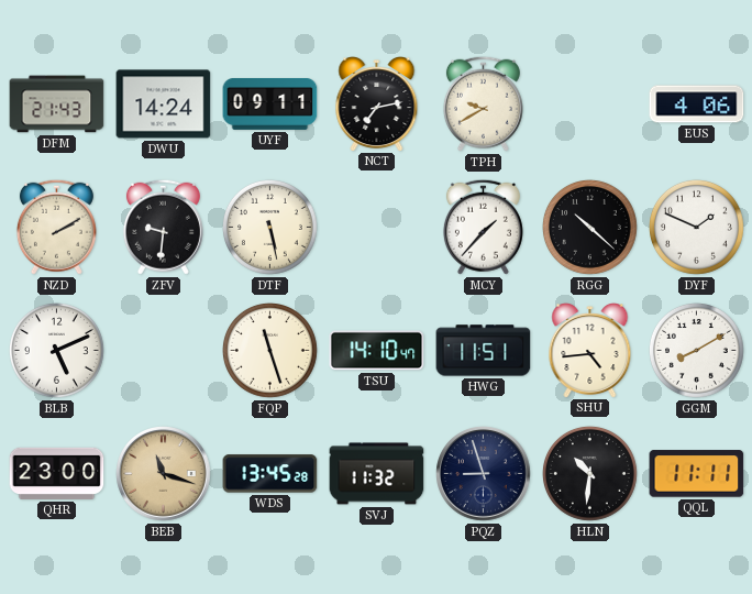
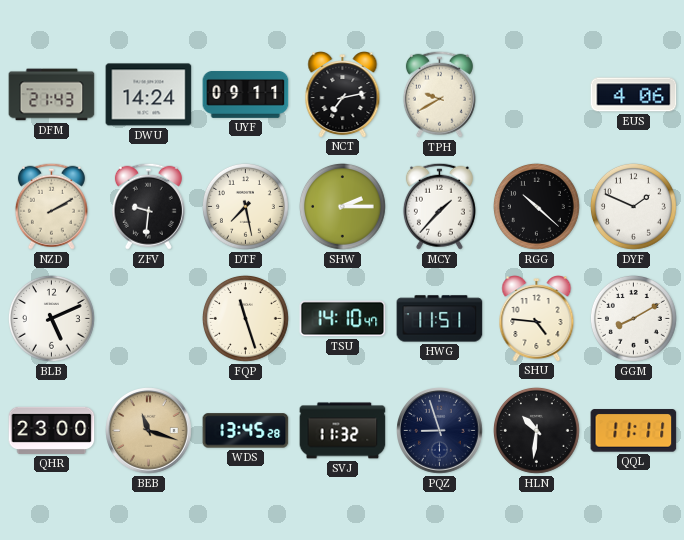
DTF: 5:28 -> 7:28 (245, 206)
SHW: none -> 2:15 (342, 206)
SHU: 4:44 -> 4:46 (537, 319)
